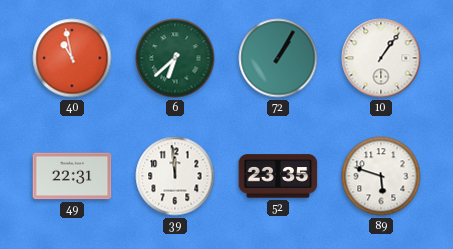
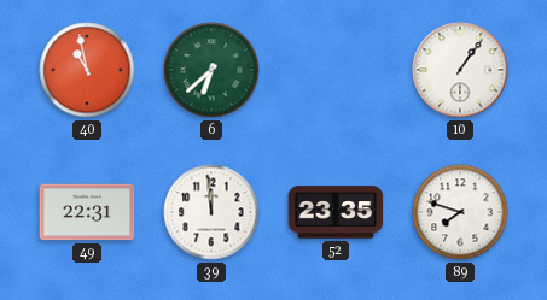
72: 1:05 -> none (278, 58)
89: 5:48 -> 7:48 (460, 212)
